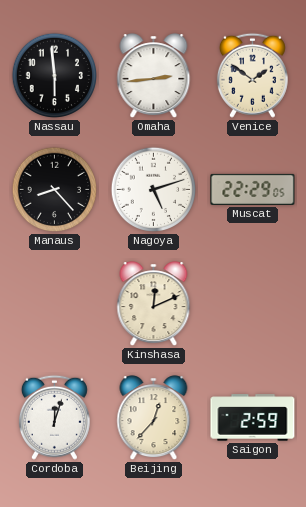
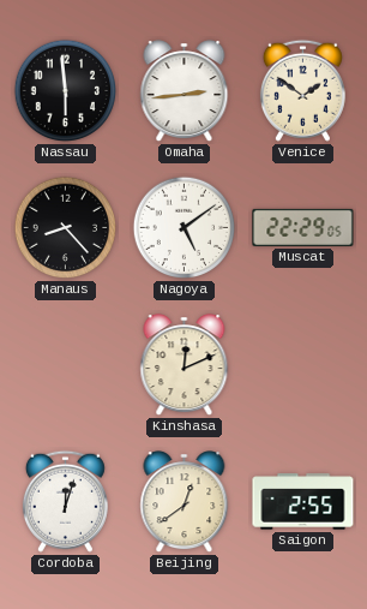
Nagoya: 5:12 -> 5:09 (185, 228)
Beijing: 12:37 -> 12:39 (185, 502)
Saigon: 2:59 -> 2:55 (303, 502)
